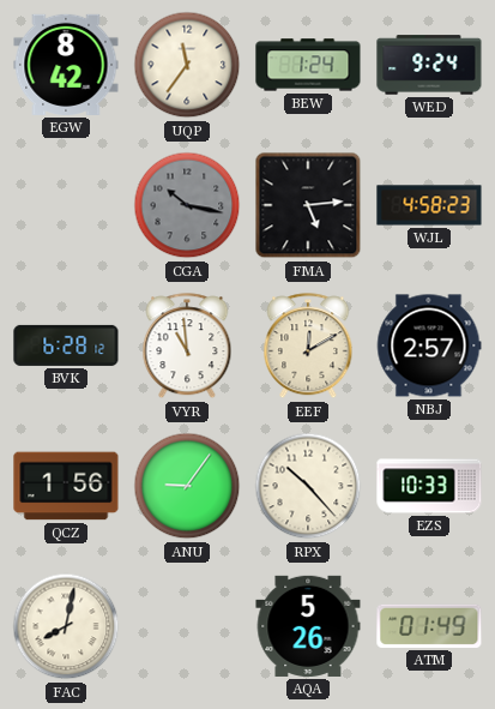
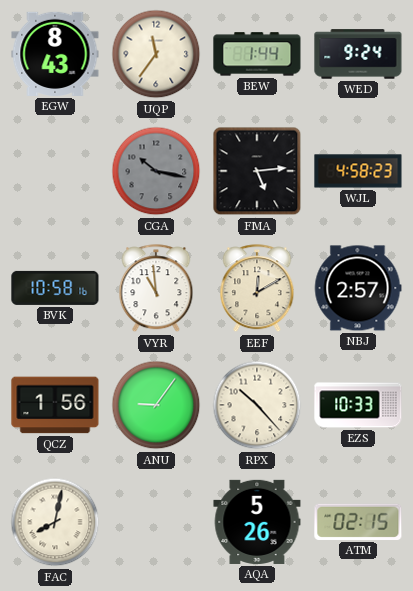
EGW: 8:42 -> 8:43 (55, 54)
BEW: 1:24 -> 1:44 (257, 54)
BVK: 6:28 -> 10:58 (55, 288)
ATM: 01:49 -> 02:15 (358, 522)
